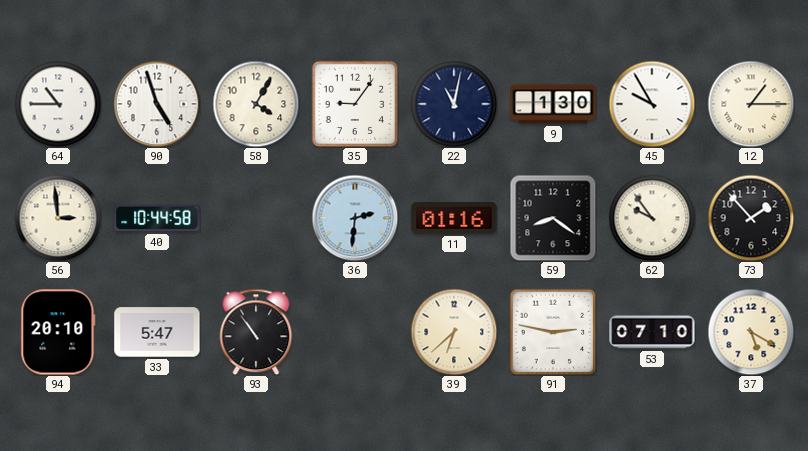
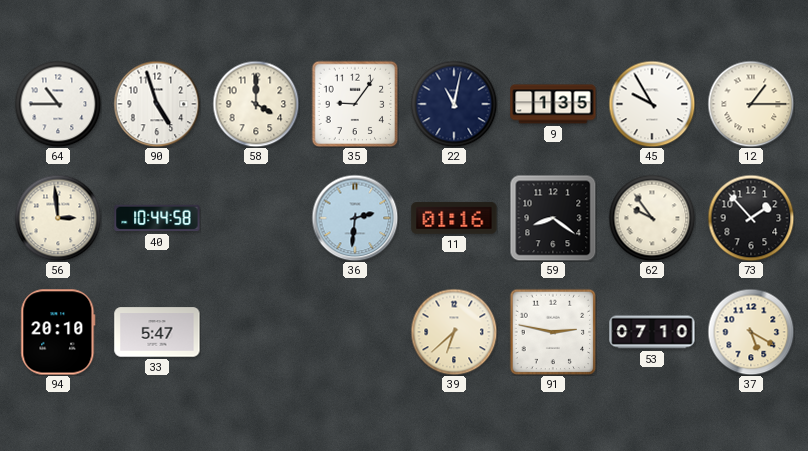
58: 4:05 -> 4:00 (256, 104)
9: 1:30 -> 1:35 (553, 104)
93: 10:54 -> none (256, 332)
